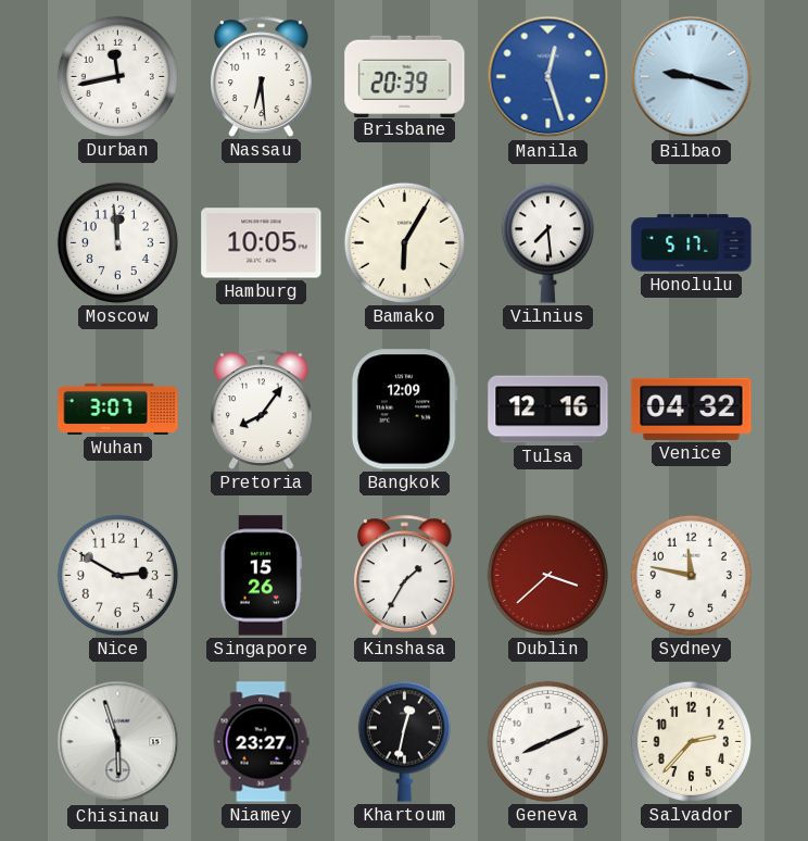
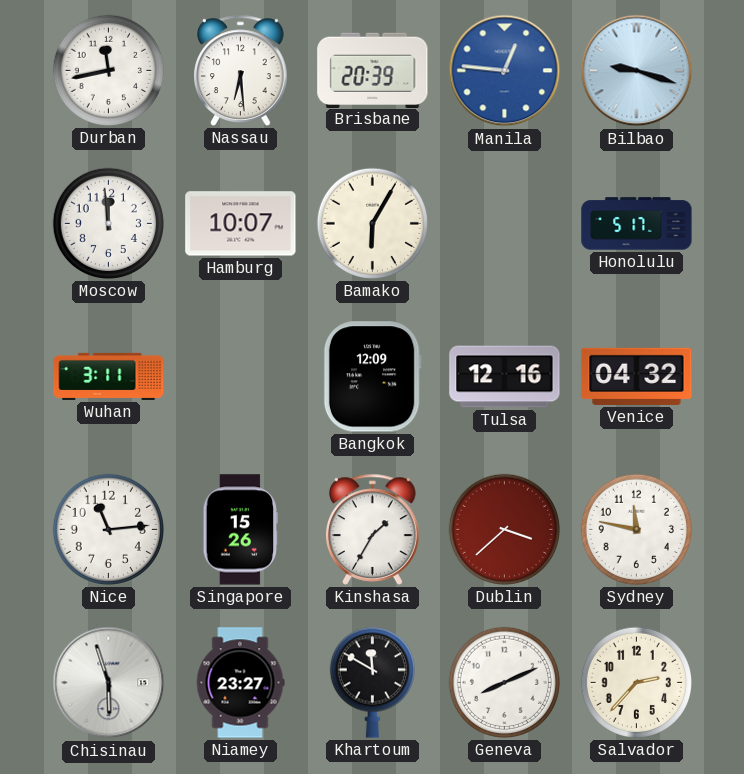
Manila: 12:27 -> 12:46 (505, 71)
Hamburg: 10:05 -> 10:07 (241, 224)
Vilnius: 7:29 -> none (547, 242)
Wuhan: 3:07 -> 3:11 (109, 376)
Pretoria: 8:06 -> none (262, 409)
Nice: 2:50 -> 11:14 (108, 529)
Khartoum: 12:32 -> 11:50 (372, 682)
